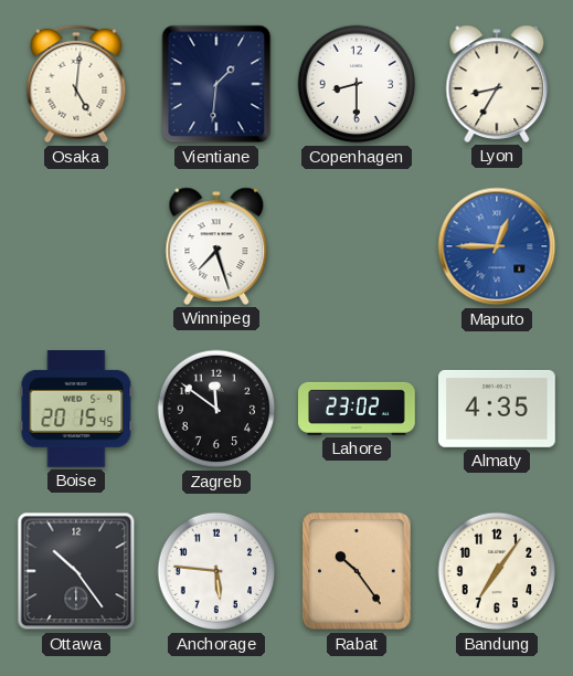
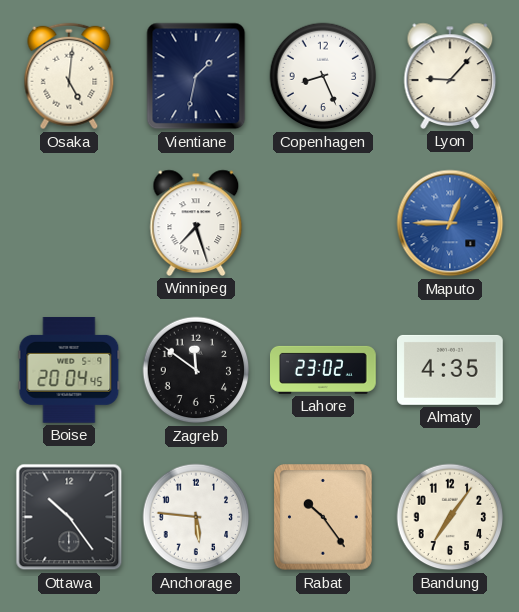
Vientiane: 1:31 -> 1:32 (196, 76)
Copenhagen: 8:30 -> 8:26 (323, 76)
Lyon: 8:35 -> 9:07 (450, 76)
Boise: 20:15 -> 20:04 (69, 371)
